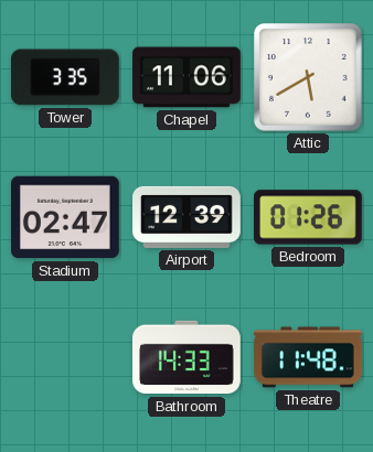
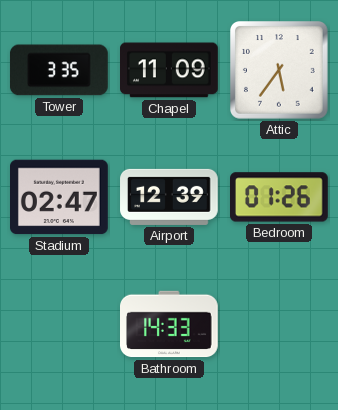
Chapel: 11:06 -> 11:09 (170, 70)
Attic: 5:40 -> 5:36 (280, 71)
Theatre: 11:48 -> none (308, 357)
